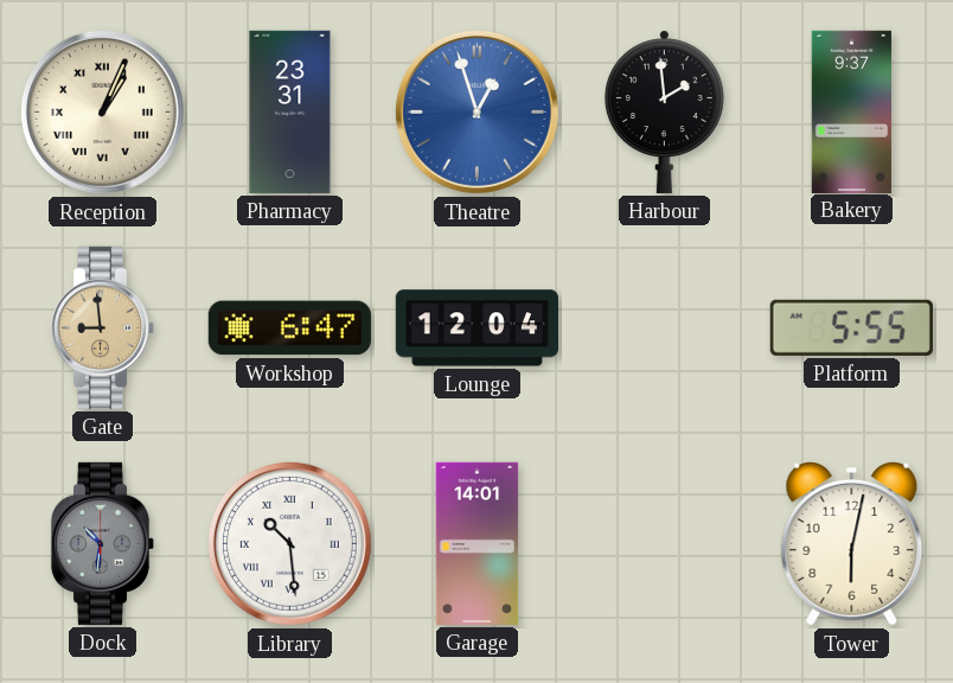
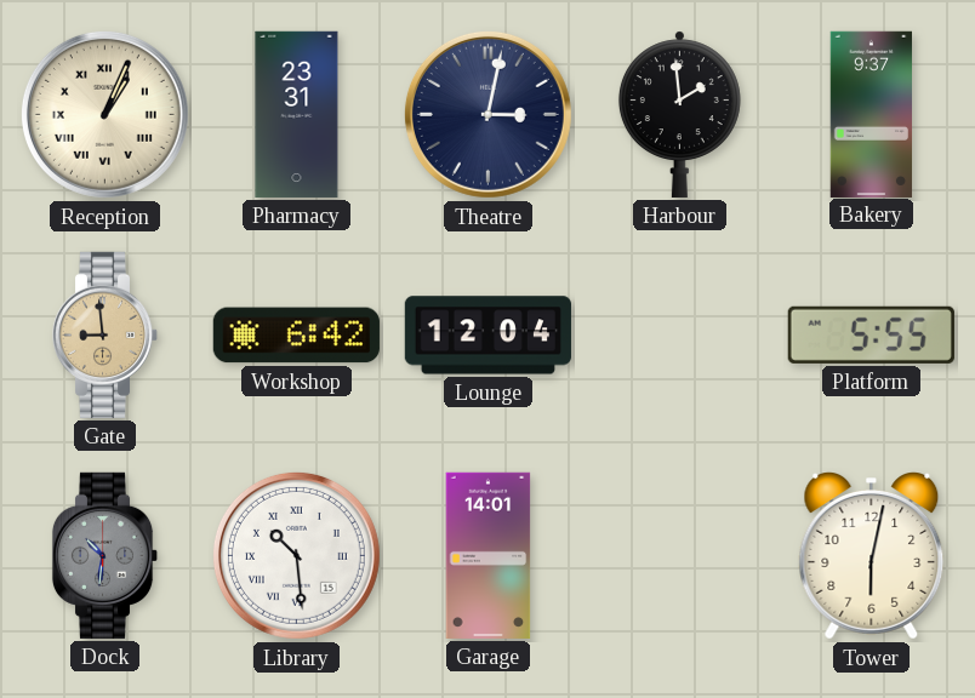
Theatre: 12:57 -> 3:02 (487, 114)
Theatre dial: blue -> navy (487, 114)
Workshop: 6:47 -> 6:42 (296, 336)
